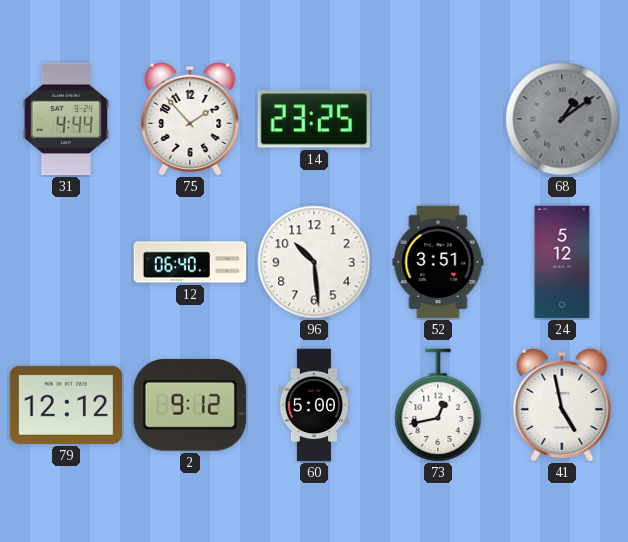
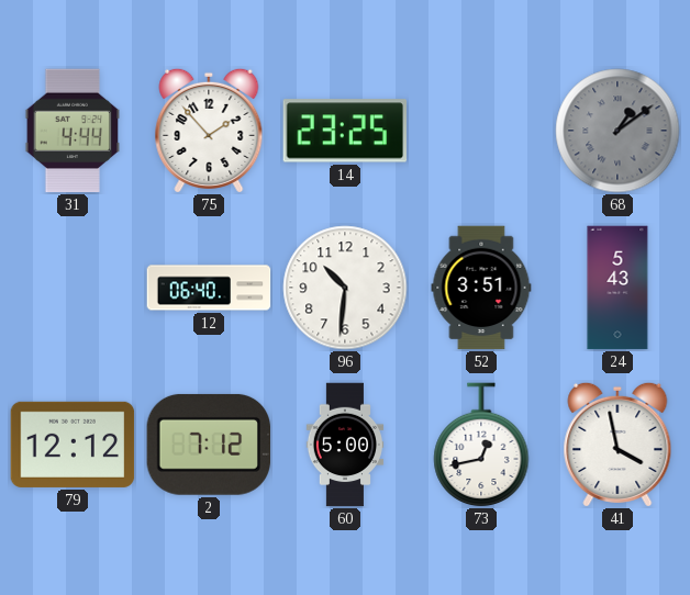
96: 10:29 -> 10:31 (345, 288)
24: 5:12 -> 5:43 (617, 288)
2: 9:12 -> 7:12 (208, 445)
41: 4:58 -> 3:58 (617, 445)
